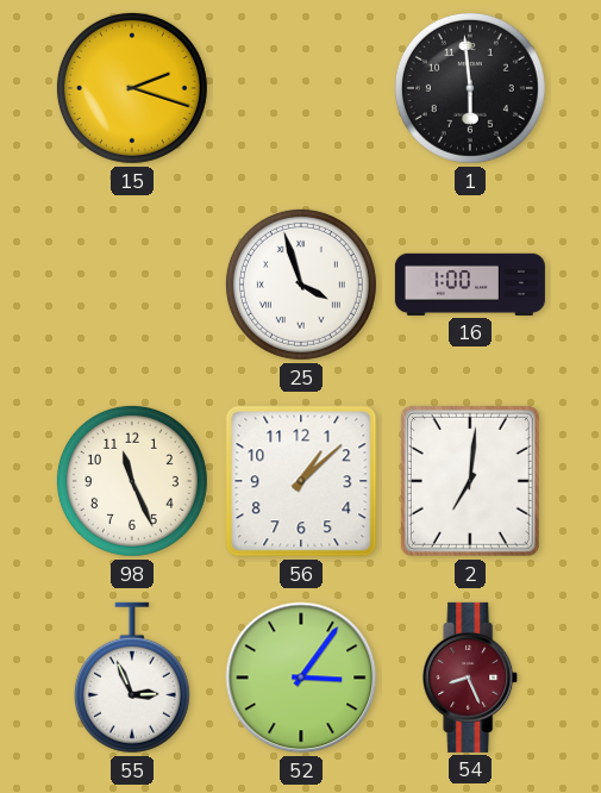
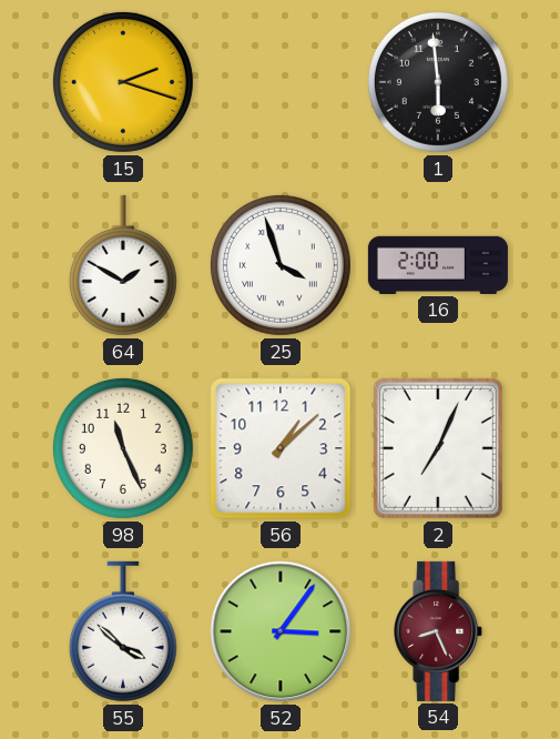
64: none -> 1:50 (123, 265)
16: 1:00 -> 2:00 (438, 265)
2: 7:01 -> 7:04 (438, 448)
55: 2:56 -> 3:52 (123, 631)
